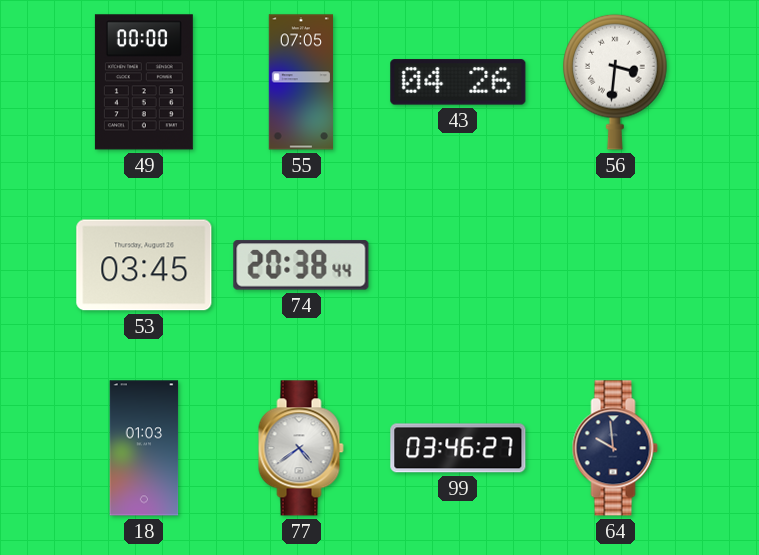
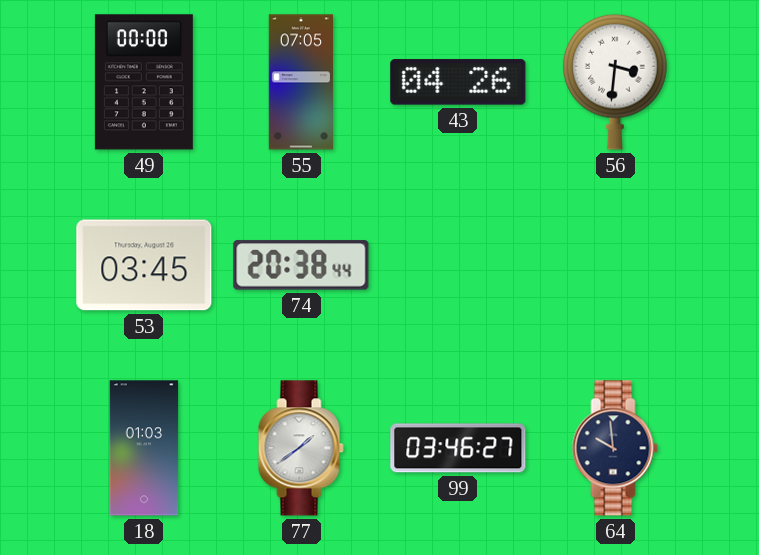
77: 4:39 -> 1:39 (301, 448)
